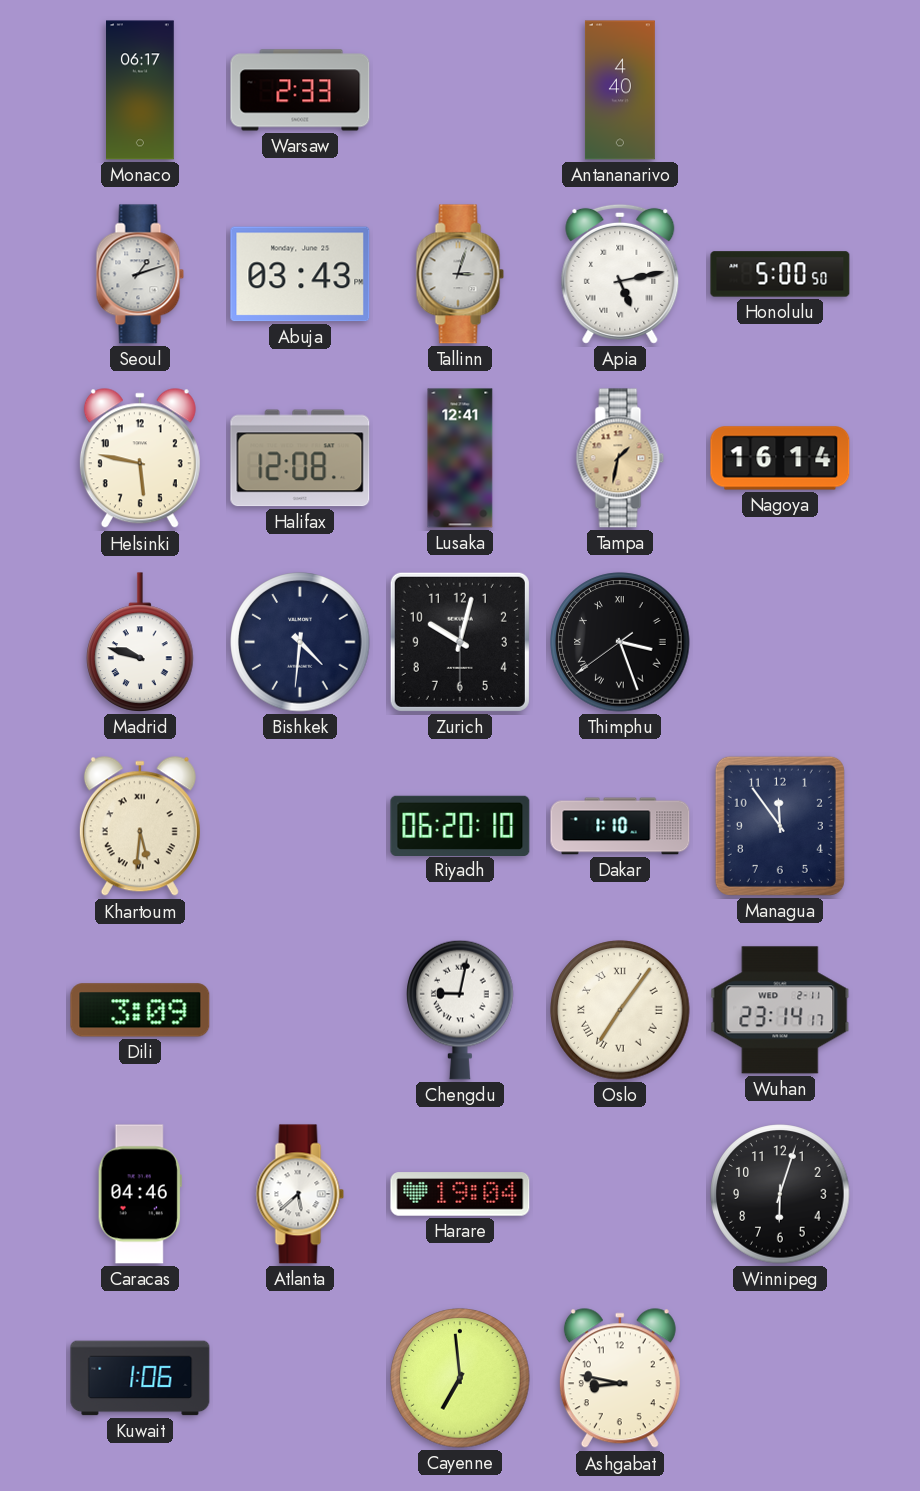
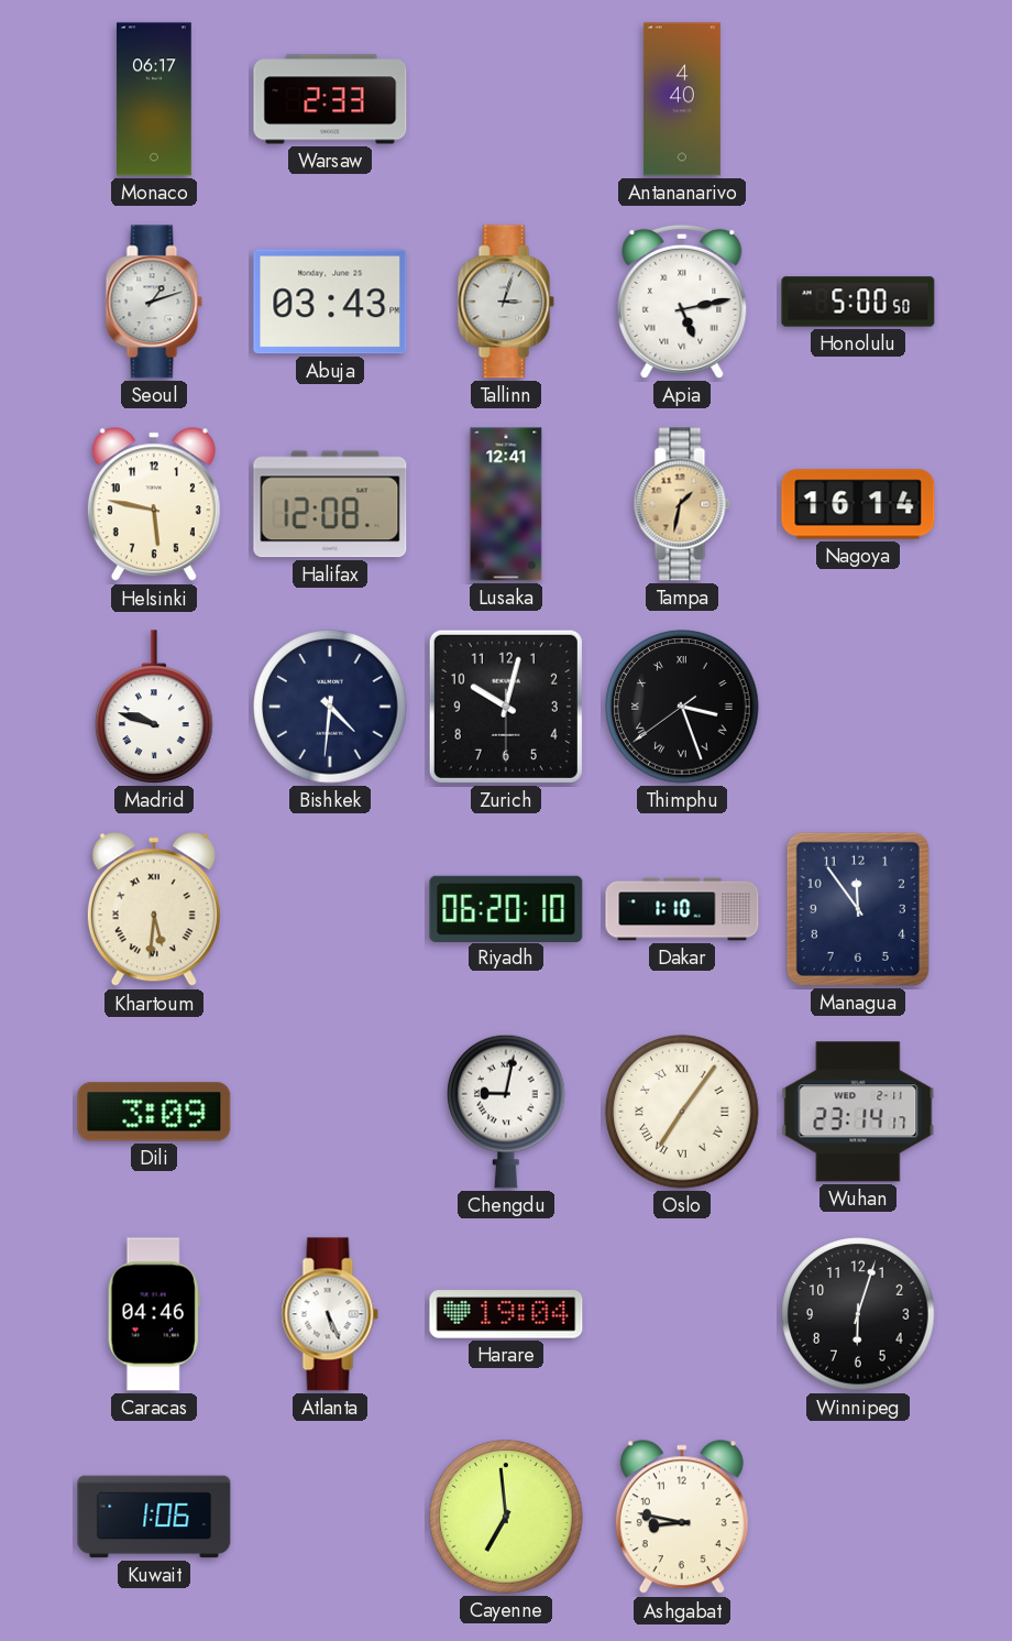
Atlanta: 5:38 -> 5:26 (330, 1314)
